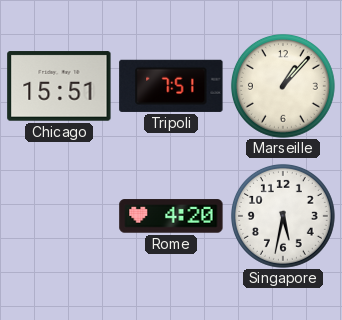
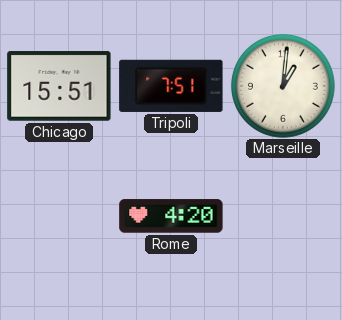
Marseille: 1:07 -> 1:01 (283, 86)
Singapore: 5:32 -> none (283, 216)
